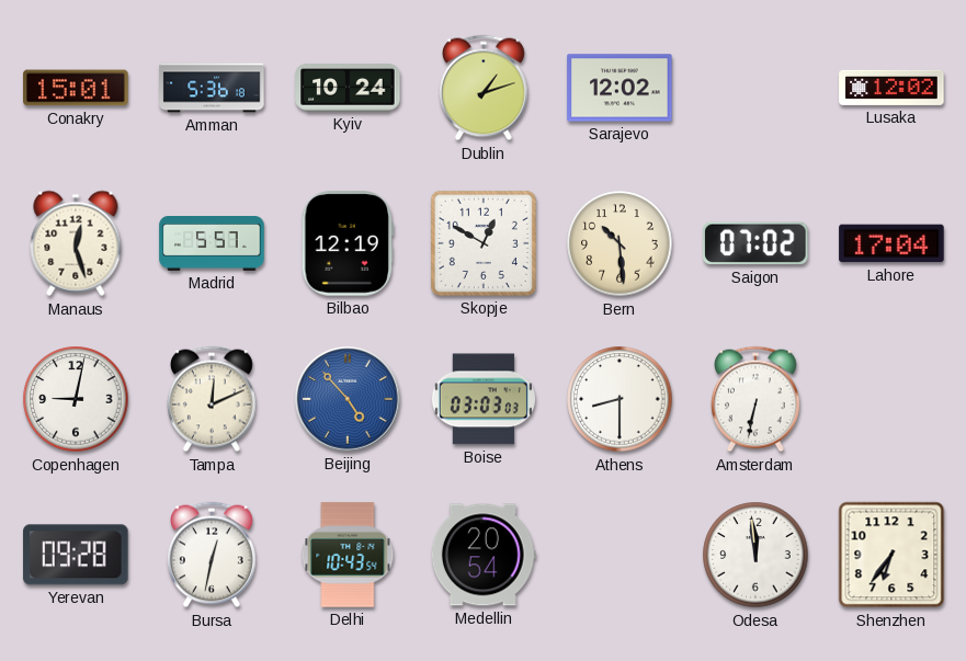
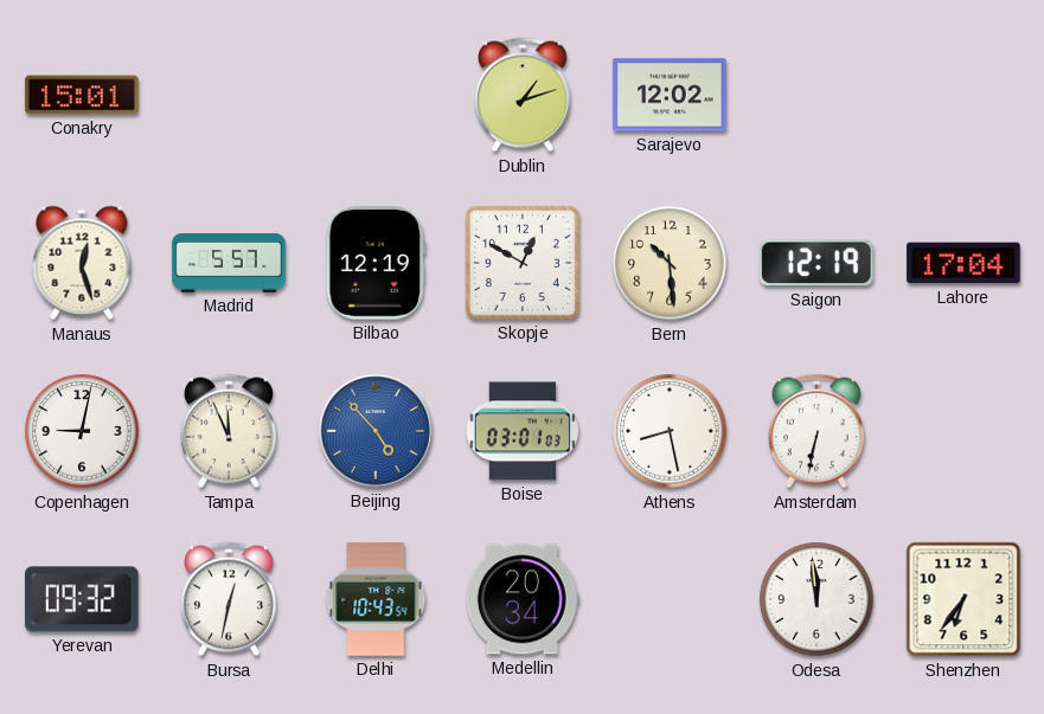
Amman: 5:36 -> none (212, 88)
Kyiv: 10:24 -> none (348, 88)
Lusaka: 12:02 -> none (891, 88)
Saigon: 07:02 -> 12:19 (816, 263)
Tampa: 12:11 -> 11:56 (229, 431)
Boise: 03:03 -> 03:01 (523, 431)
Athens: 8:30 -> 8:28 (670, 431)
Yerevan: 09:28 -> 09:32 (82, 599)
Medellin: 20:54 -> 20:34 (523, 599)
